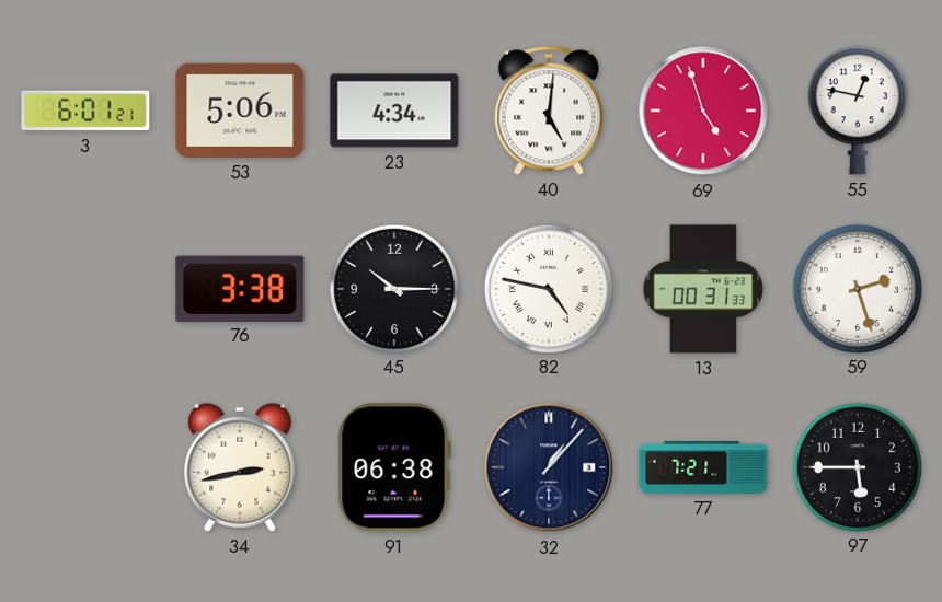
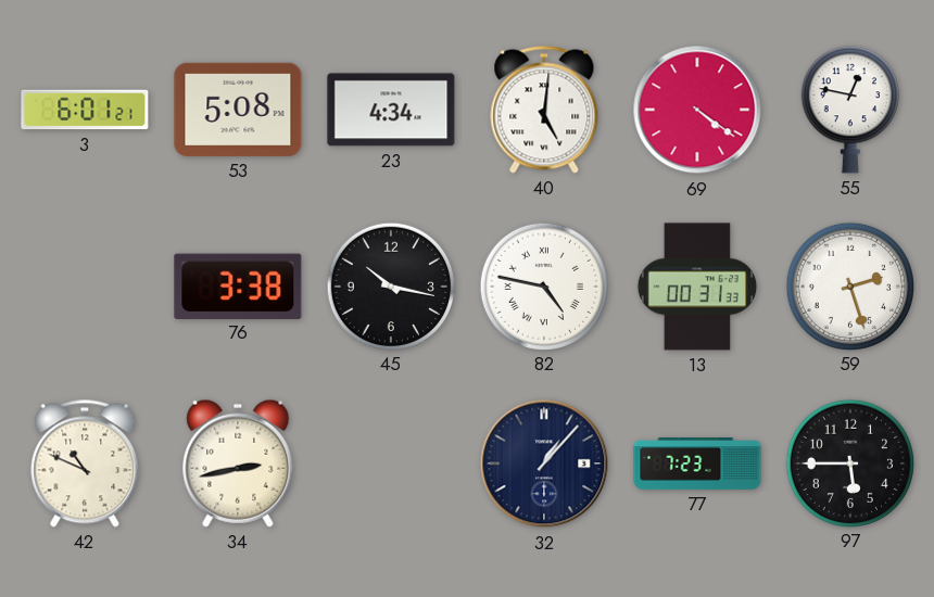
53: 5:06 -> 5:08 (238, 110)
69: 4:57 -> 4:21 (697, 110)
45: 10:15 -> 10:17 (390, 285)
42: none -> 10:49 (85, 463)
91: 06:38 -> none (394, 467)
77: 7:21 -> 7:23 (697, 465)
